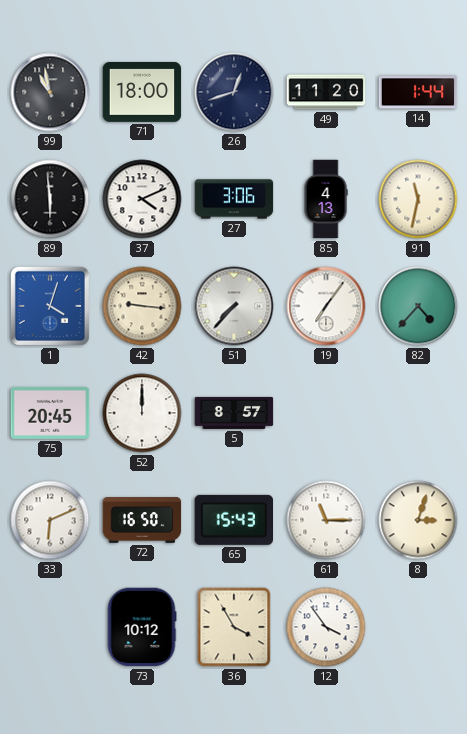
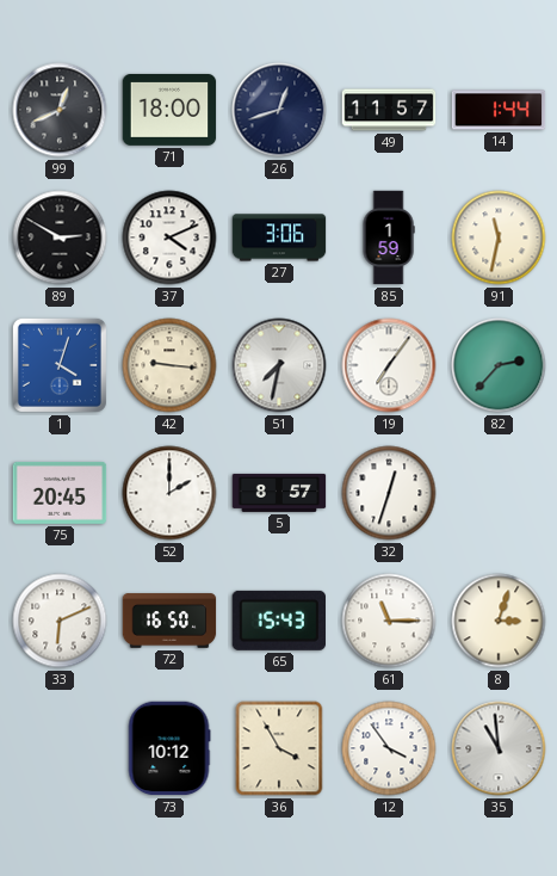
99: 10:58 -> 12:41 (60, 110)
49: 11:20 -> 11:57 (389, 110)
89: 5:59 -> 2:50 (60, 237)
85: 4:13 -> 1:59 (389, 237)
51: 7:37 -> 7:32 (279, 365)
82: 4:37 -> 2:37 (499, 365)
52: 12:00 -> 2:00 (169, 493)
32: none -> 12:33 (389, 493)
35: none -> 10:59 (499, 748)
